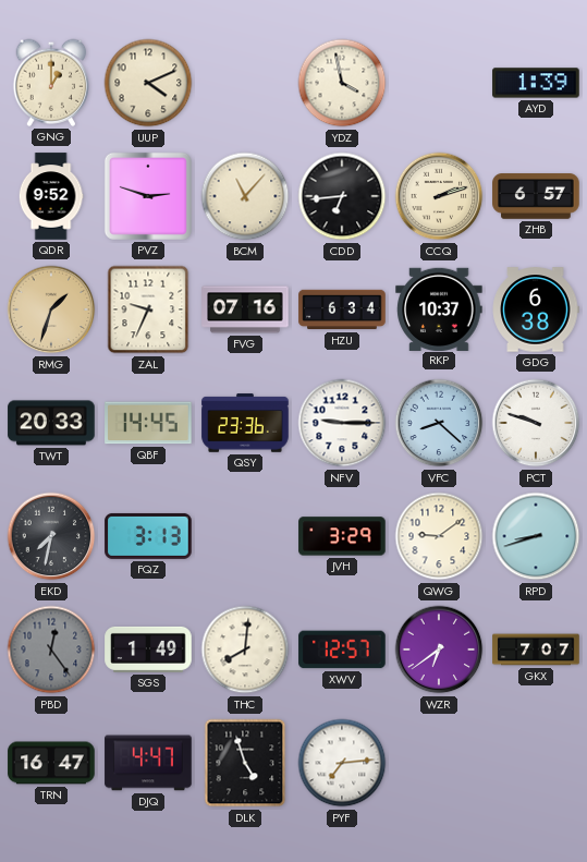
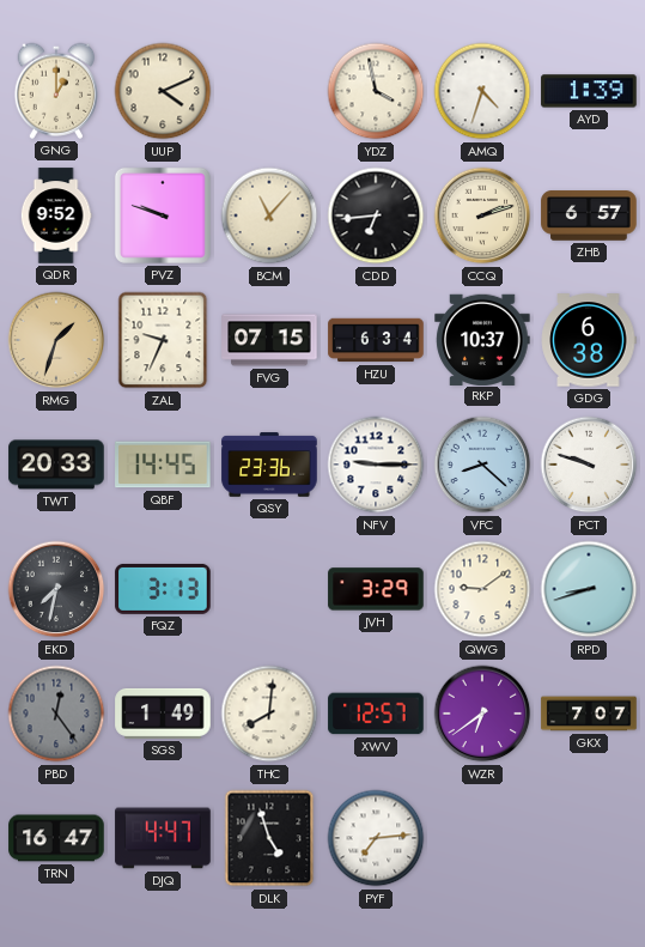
AMQ: none -> 4:33 (482, 91)
PVZ: 2:48 -> 9:48 (163, 215)
FVG: 07:16 -> 07:15 (269, 340)
